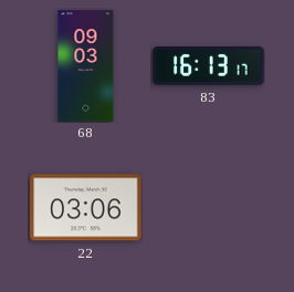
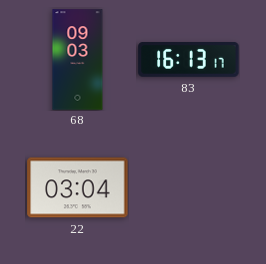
22: 03:06 -> 03:04 (78, 188)
